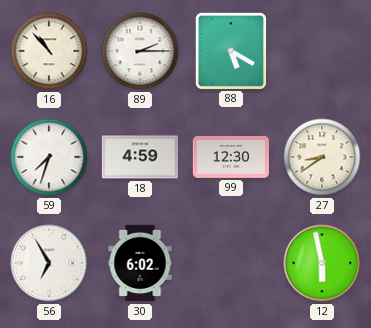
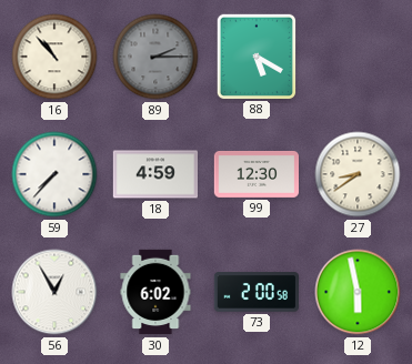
89 dial: white -> grey (155, 57)
59: 7:33 -> 7:37 (54, 174)
56: 6:55 -> 12:55 (54, 292)
73: none -> 2:00 (255, 292)
